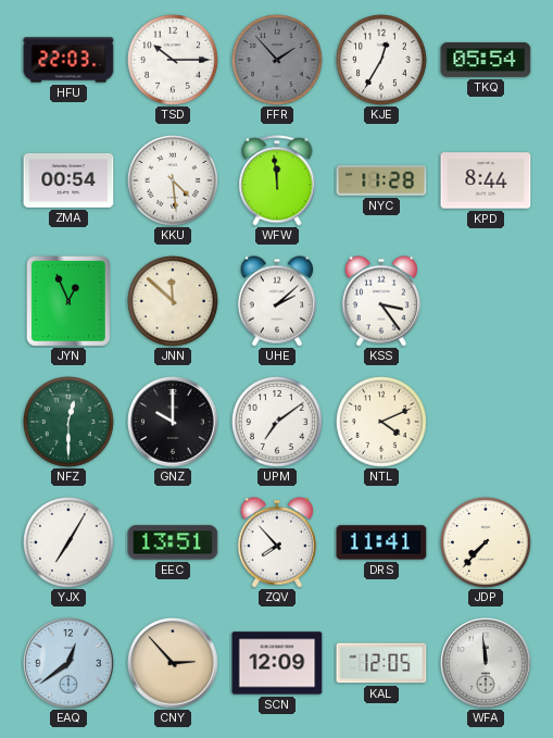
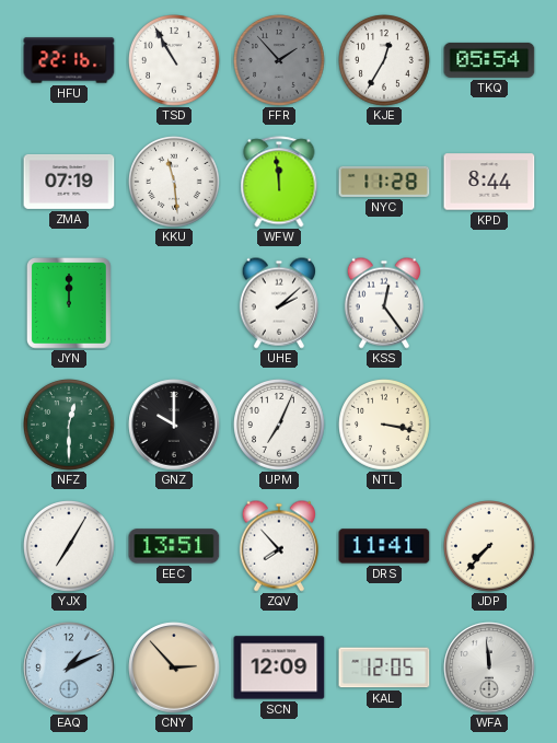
HFU: 22:03 -> 22:16 (69, 60)
TSD: 10:15 -> 10:55 (175, 61)
ZMA: 00:54 -> 07:19 (69, 182)
KKU: 4:29 -> 11:29 (175, 183)
JYN: 12:56 -> 12:00 (70, 304)
JNN: 11:52 -> none (174, 302)
KSS: 3:24 -> 12:24 (383, 303)
UPM: 7:09 -> 7:04 (280, 426)
NTL: 4:11 -> 3:17 (385, 426)
EAQ: 12:39 -> 1:11 (69, 667)
